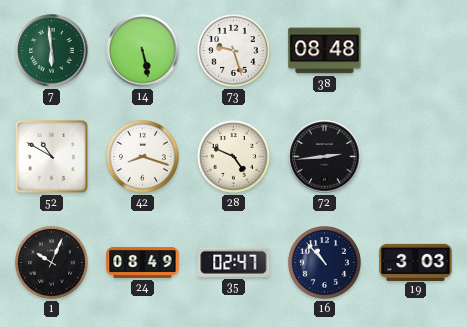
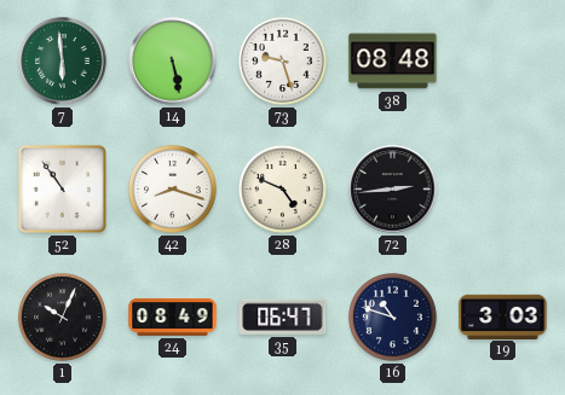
52: 10:50 -> 10:54 (62, 188)
35: 02:47 -> 06:47 (283, 316)
16: 10:53 -> 10:48 (392, 316)
